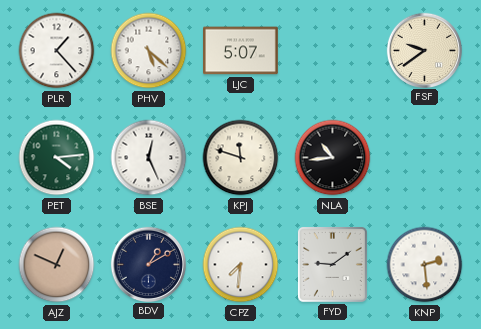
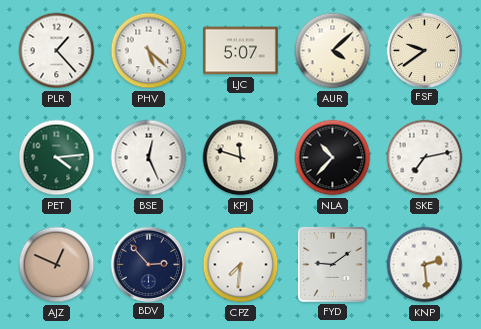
AUR: none -> 4:08 (333, 51)
NLA: 10:44 -> 10:37 (333, 158)
SKE: none -> 7:13 (425, 158)
BDV: 1:10 -> 2:53 (148, 264)
